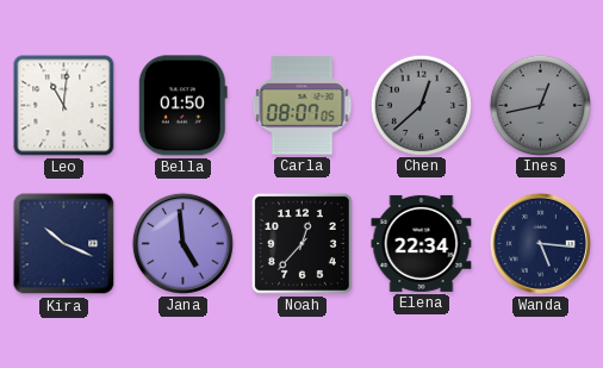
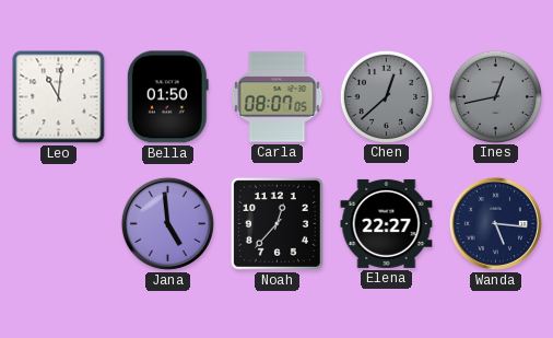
Kira: 10:19 -> none (64, 244)
Elena: 22:34 -> 22:27 (387, 223)
